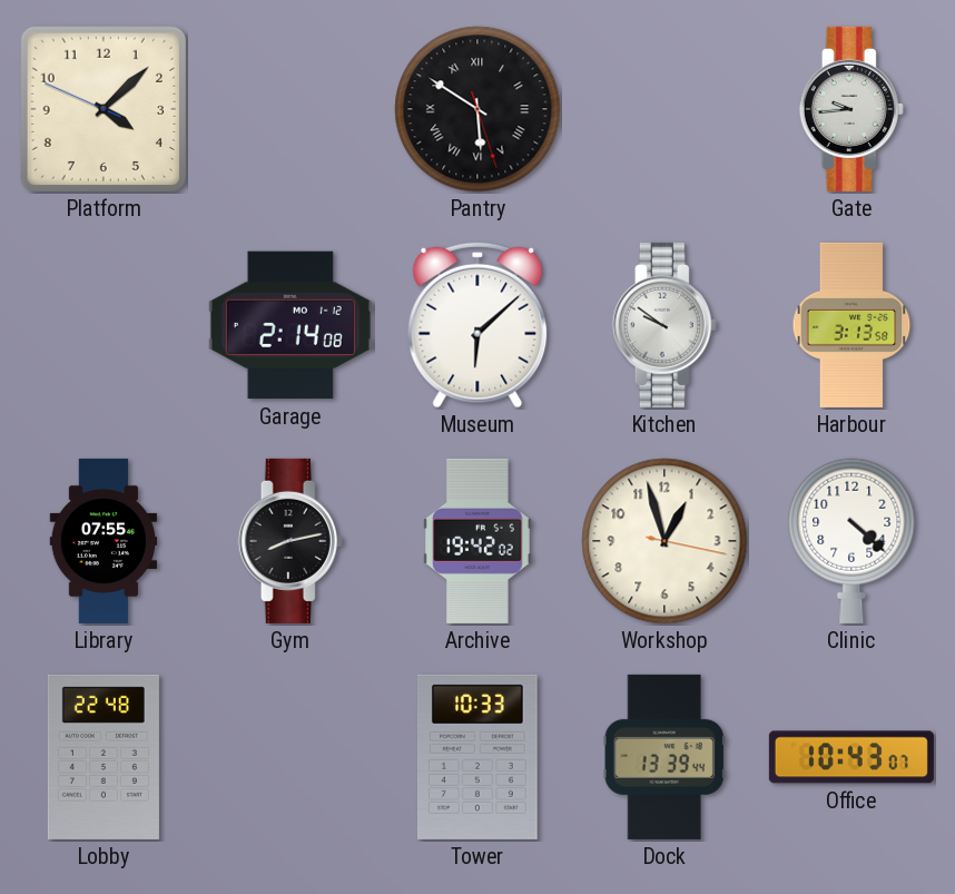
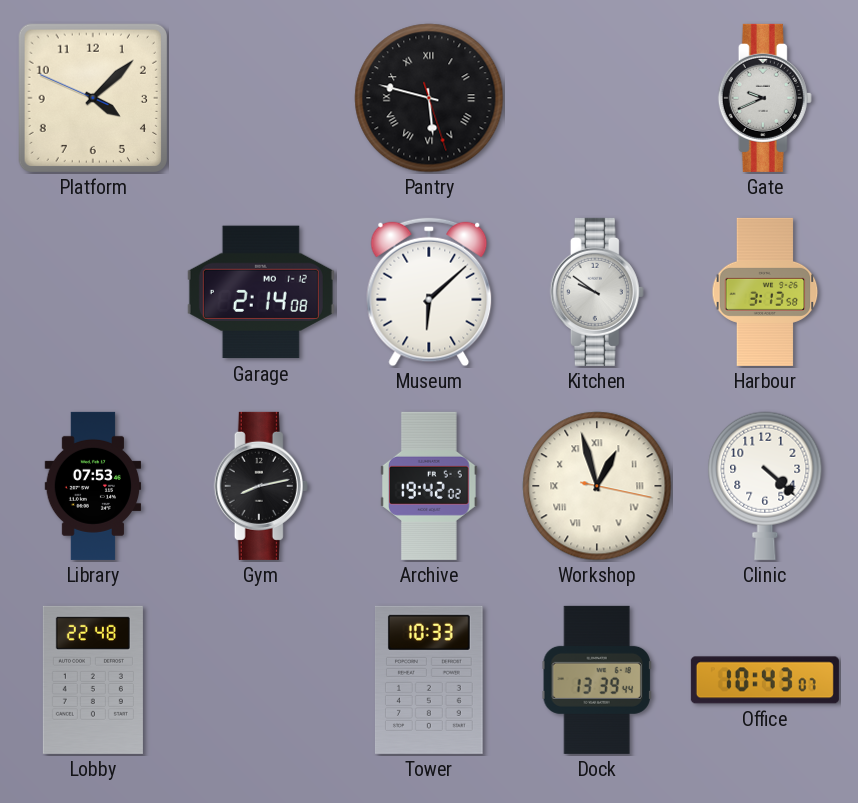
Pantry: 5:50 -> 5:47 (429, 98)
Gate: 9:44 -> 9:41 (765, 98)
Library: 07:55 -> 07:53 (93, 486)
Workshop numerals: Arabic -> Roman (597, 486)
